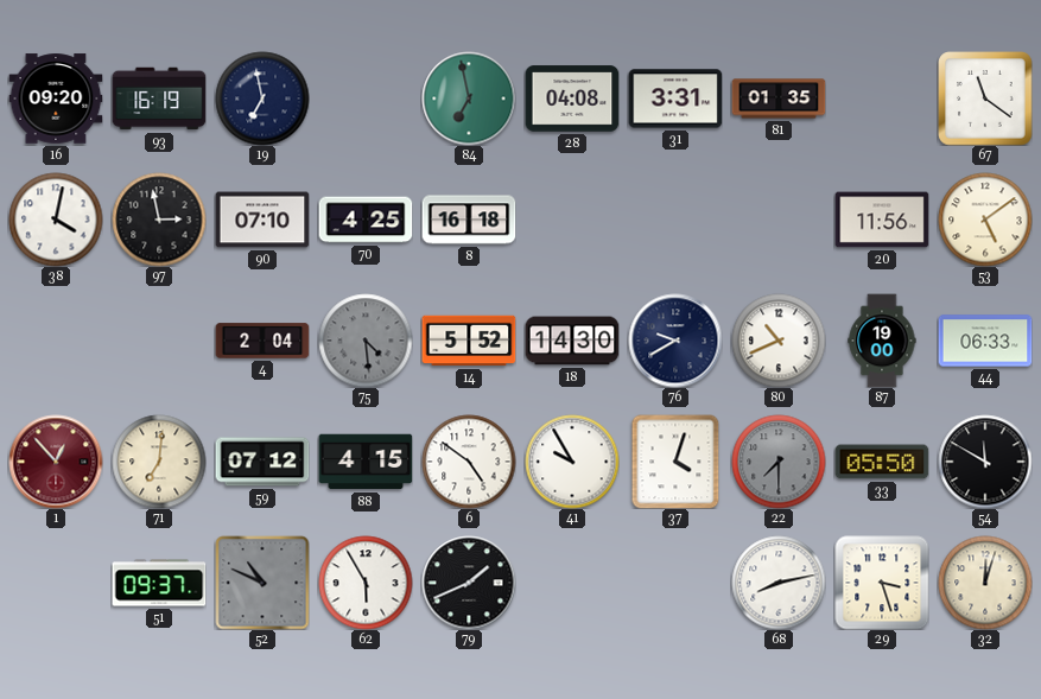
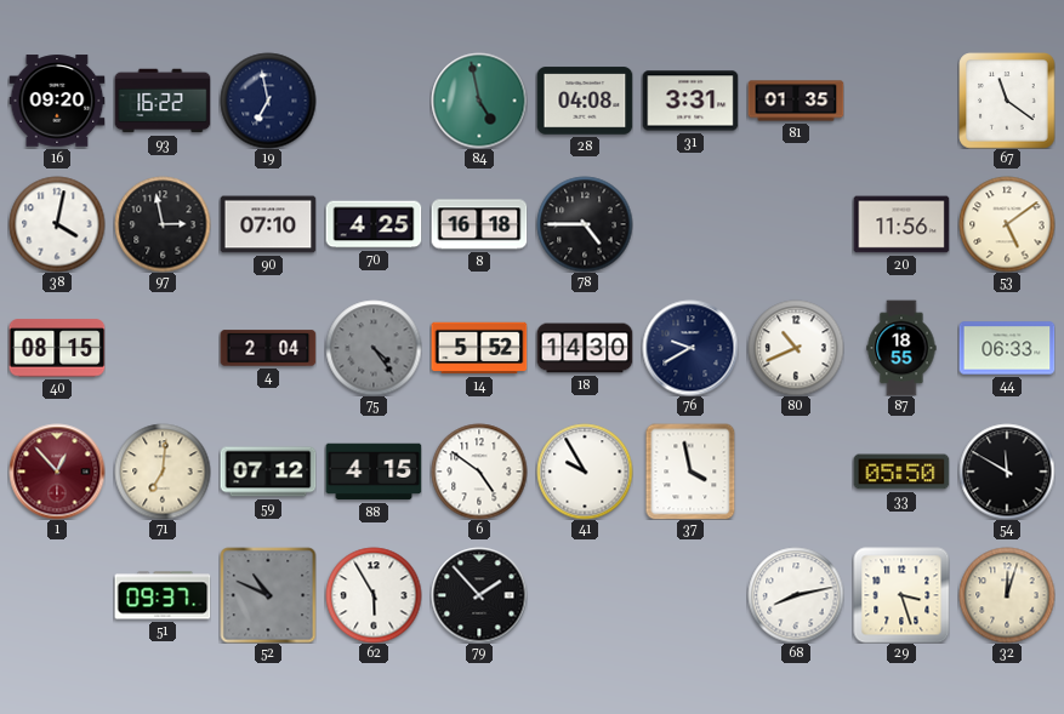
93: 16:19 -> 16:22 (163, 101)
84: 6:58 -> 4:58 (479, 101)
78: none -> 4:45 (585, 224)
40: none -> 08:15 (57, 348)
75: 4:29 -> 4:24 (374, 348)
87: 19:00 -> 18:55 (901, 348)
37: 4:03 -> 3:58 (690, 472)
22: 7:30 -> none (779, 462)
79: 1:41 -> 1:53 (479, 595)
